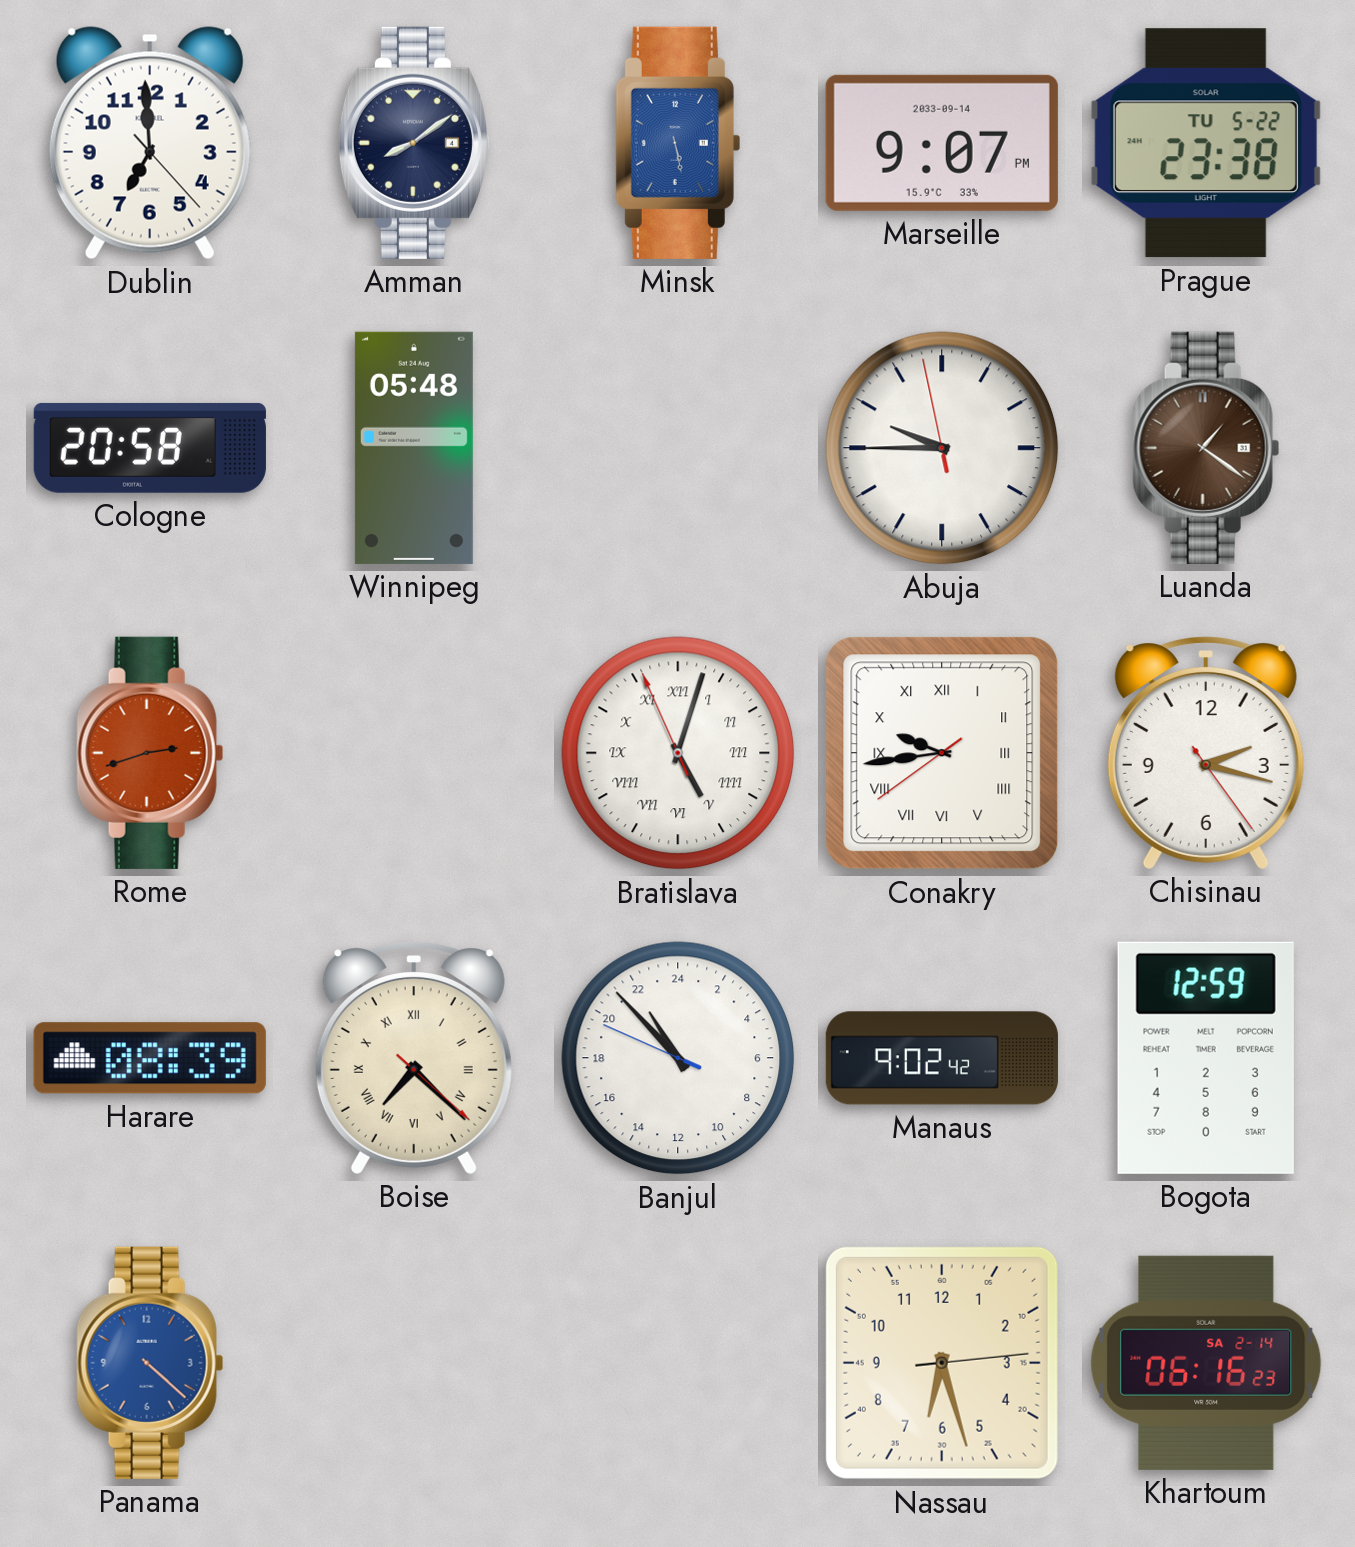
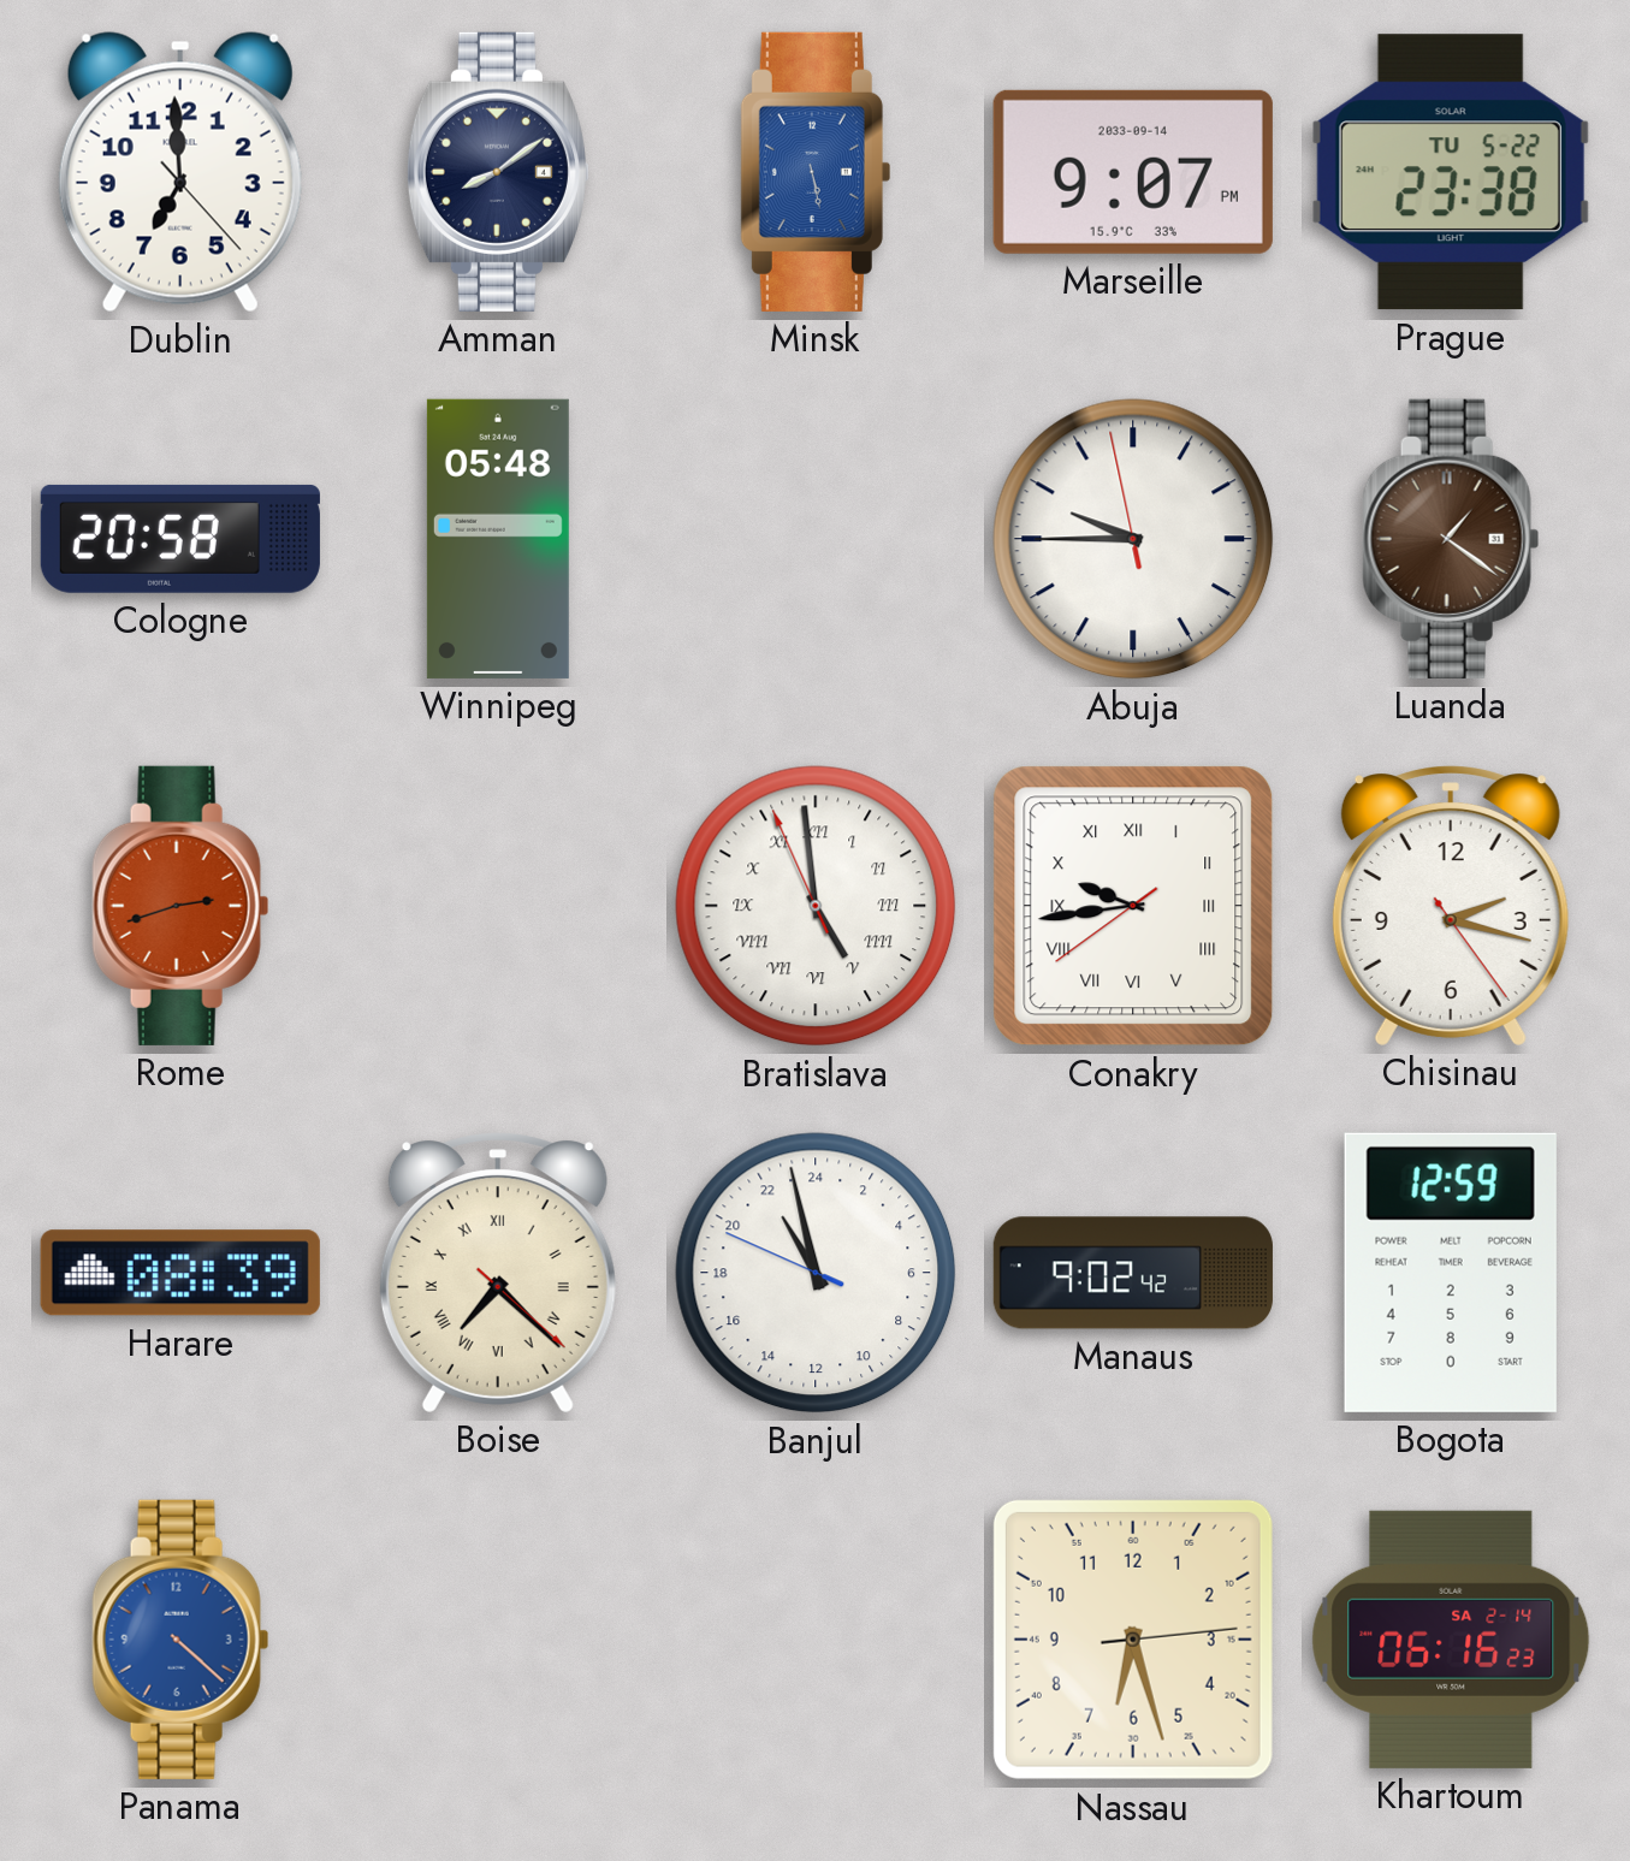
Bratislava: 5:02 -> 4:58 (816, 906)
Banjul: 21:52 -> 21:57 (816, 1273)
